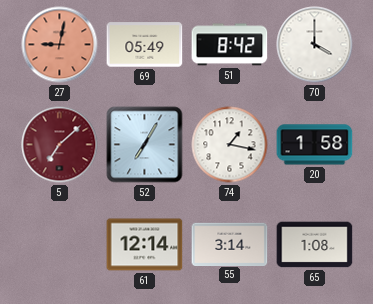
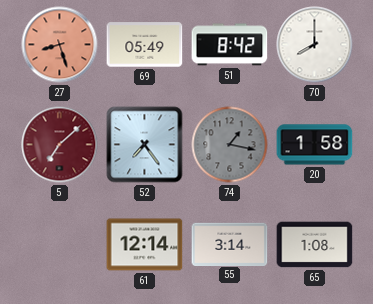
27: 9:02 -> 8:27 (60, 45)
70: 4:00 -> 8:00 (315, 45)
52: 7:05 -> 7:24 (145, 145)
74 dial: white -> grey (230, 145)
